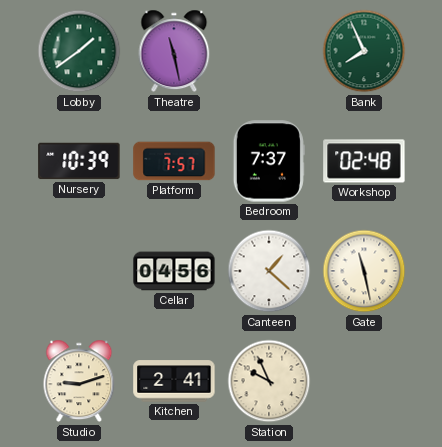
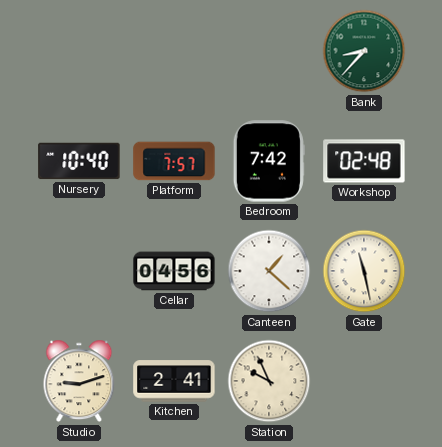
Lobby: 1:39 -> none (79, 51)
Theatre: 11:28 -> none (174, 51)
Bank: 7:56 -> 8:37 (364, 51)
Nursery: 10:39 -> 10:40 (79, 161)
Bedroom: 7:37 -> 7:42 (269, 161)
